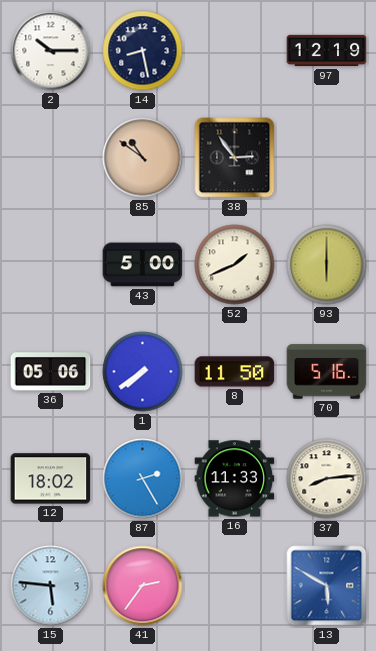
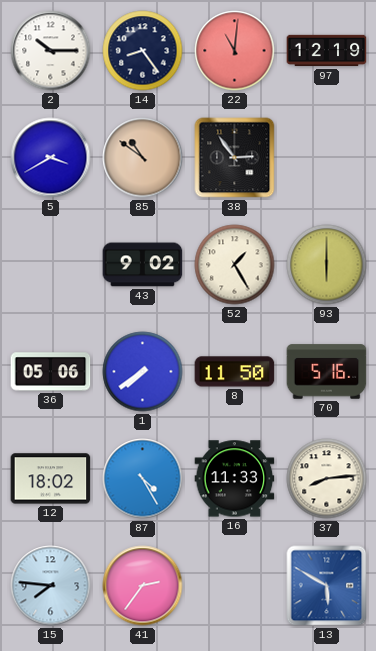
14: 8:28 -> 8:24 (143, 51)
22: none -> 11:01 (235, 51)
5: none -> 3:40 (51, 158)
43: 5:00 -> 9:02 (143, 265)
52: 1:41 -> 1:25 (235, 265)
87: 2:25 -> 4:25 (143, 479)
15: 5:46 -> 7:46 (51, 586)
